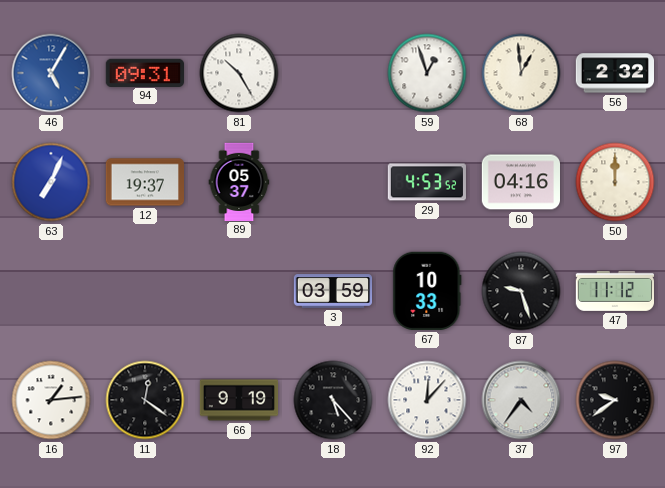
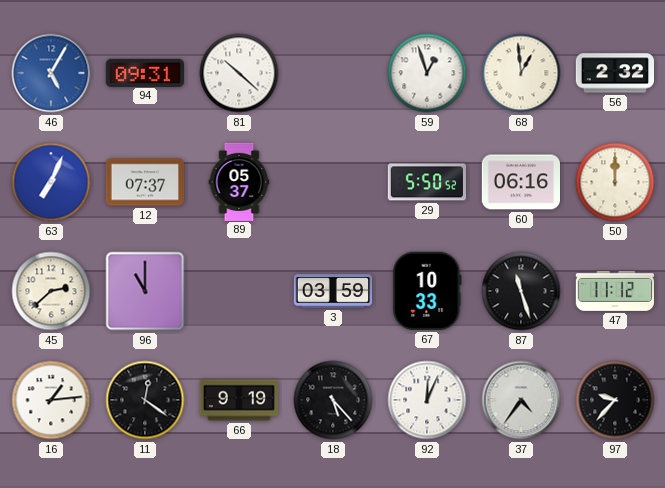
81: 10:25 -> 10:22 (239, 73)
12: 19:37 -> 07:37 (144, 182)
29: 4:53 -> 5:50 (426, 182)
60: 04:16 -> 06:16 (520, 182)
45: none -> 2:38 (51, 291)
96: none -> 11:00 (145, 291)
87: 9:27 -> 11:27 (521, 291)
92: 12:07 -> 12:04 (427, 400)
97: 9:39 -> 9:37 (615, 400)
